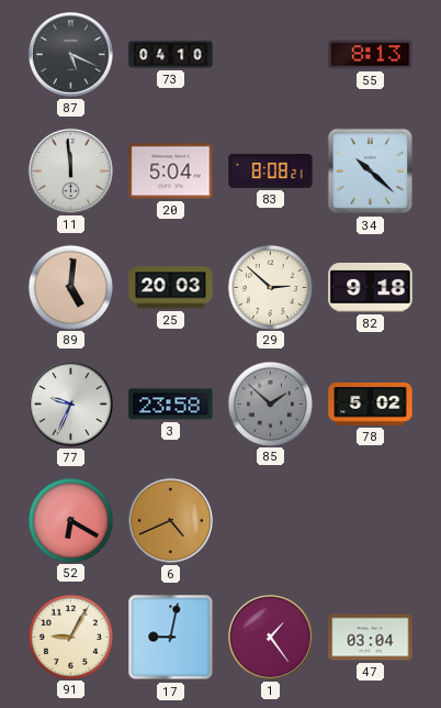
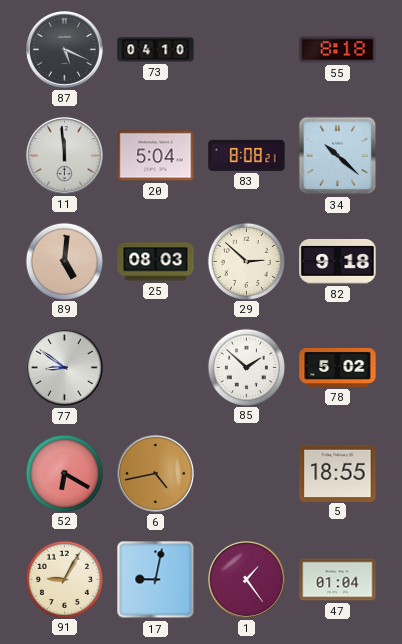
55: 8:13 -> 8:18 (338, 50)
25: 20:03 -> 08:03 (156, 262)
77: 9:34 -> 8:51 (64, 367)
3: 23:58 -> none (171, 405)
85 dial: grey -> white (246, 367)
6: 4:41 -> 4:43 (155, 473)
5: none -> 18:55 (338, 473)
47: 03:04 -> 01:04 (338, 580)
